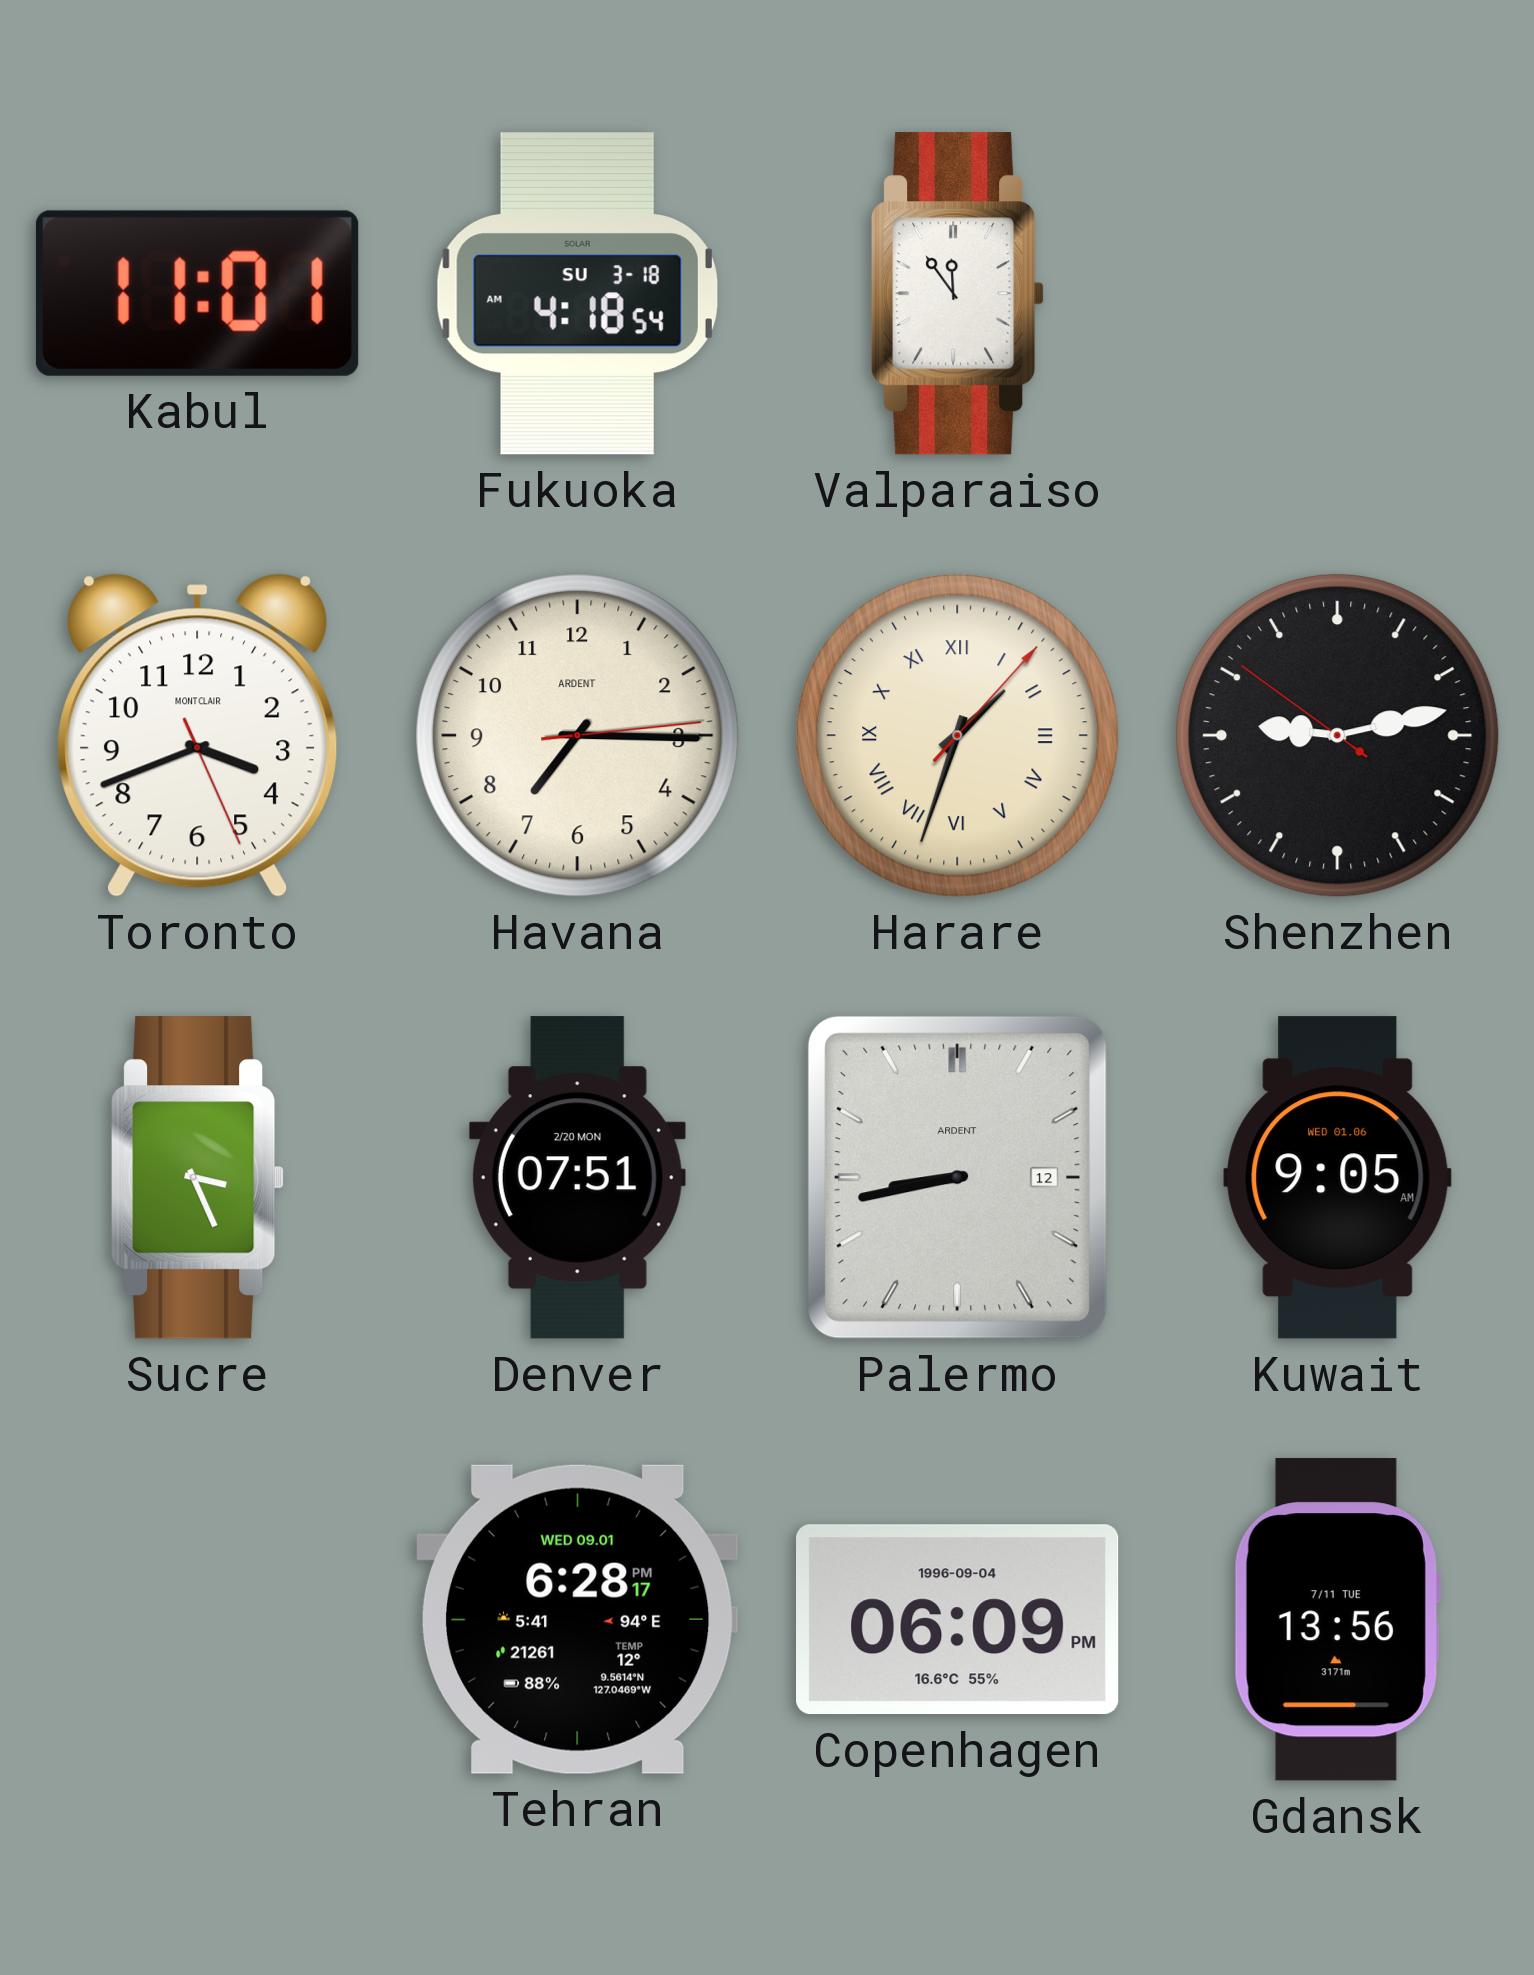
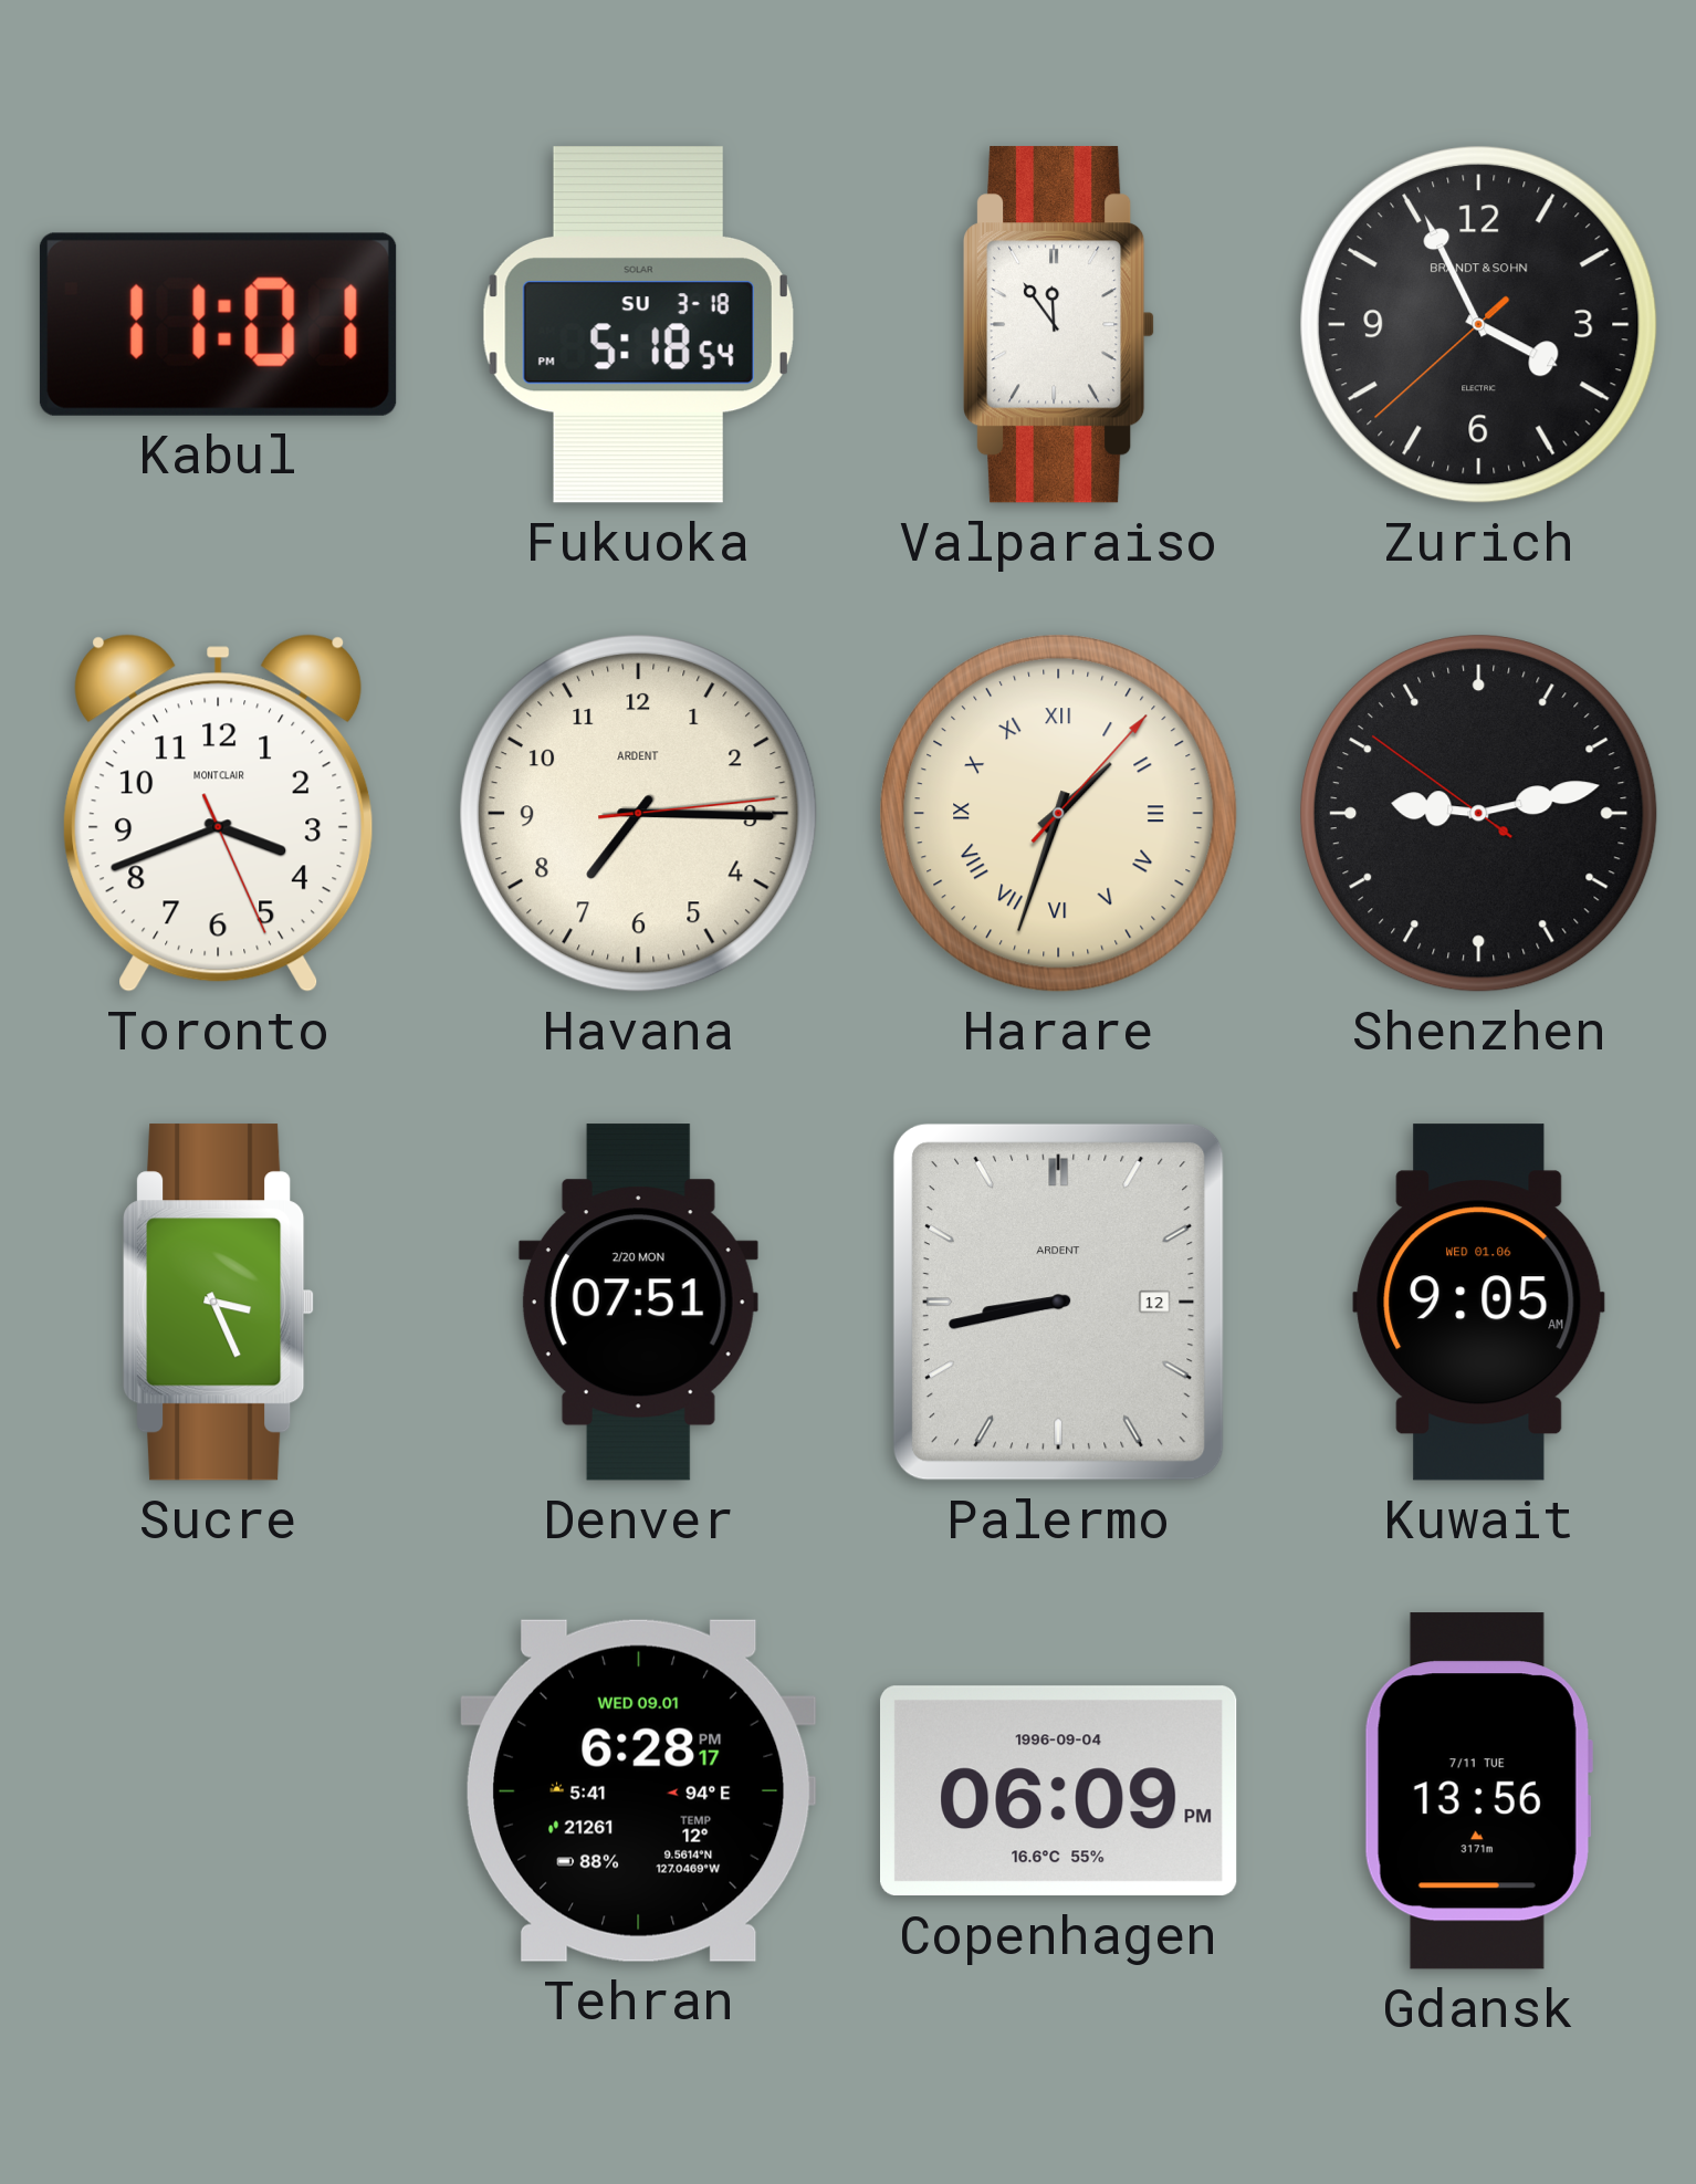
Fukuoka: 4:18 -> 5:18 (638, 325)
Zurich: none -> 3:55 (1479, 325)
